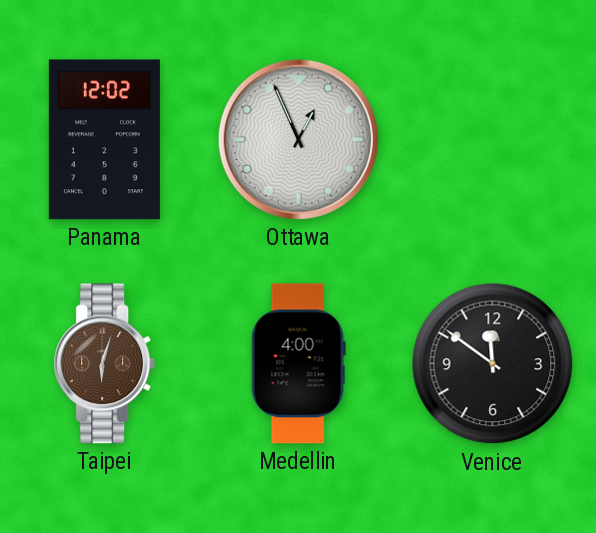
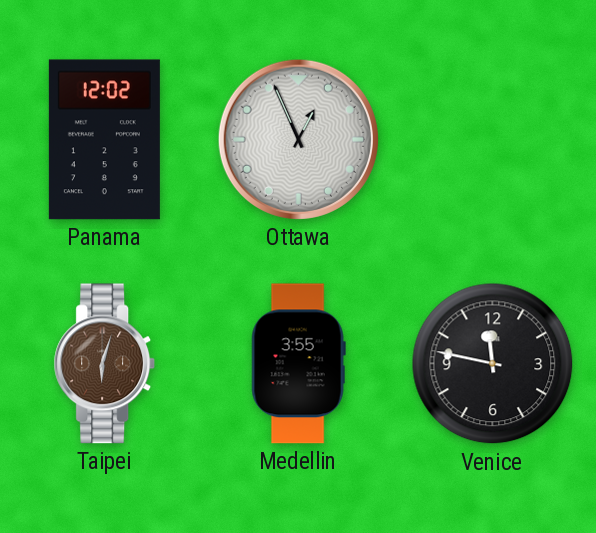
Medellin: 4:00 -> 3:55 (298, 364)
Venice: 11:51 -> 11:47 (493, 364)
